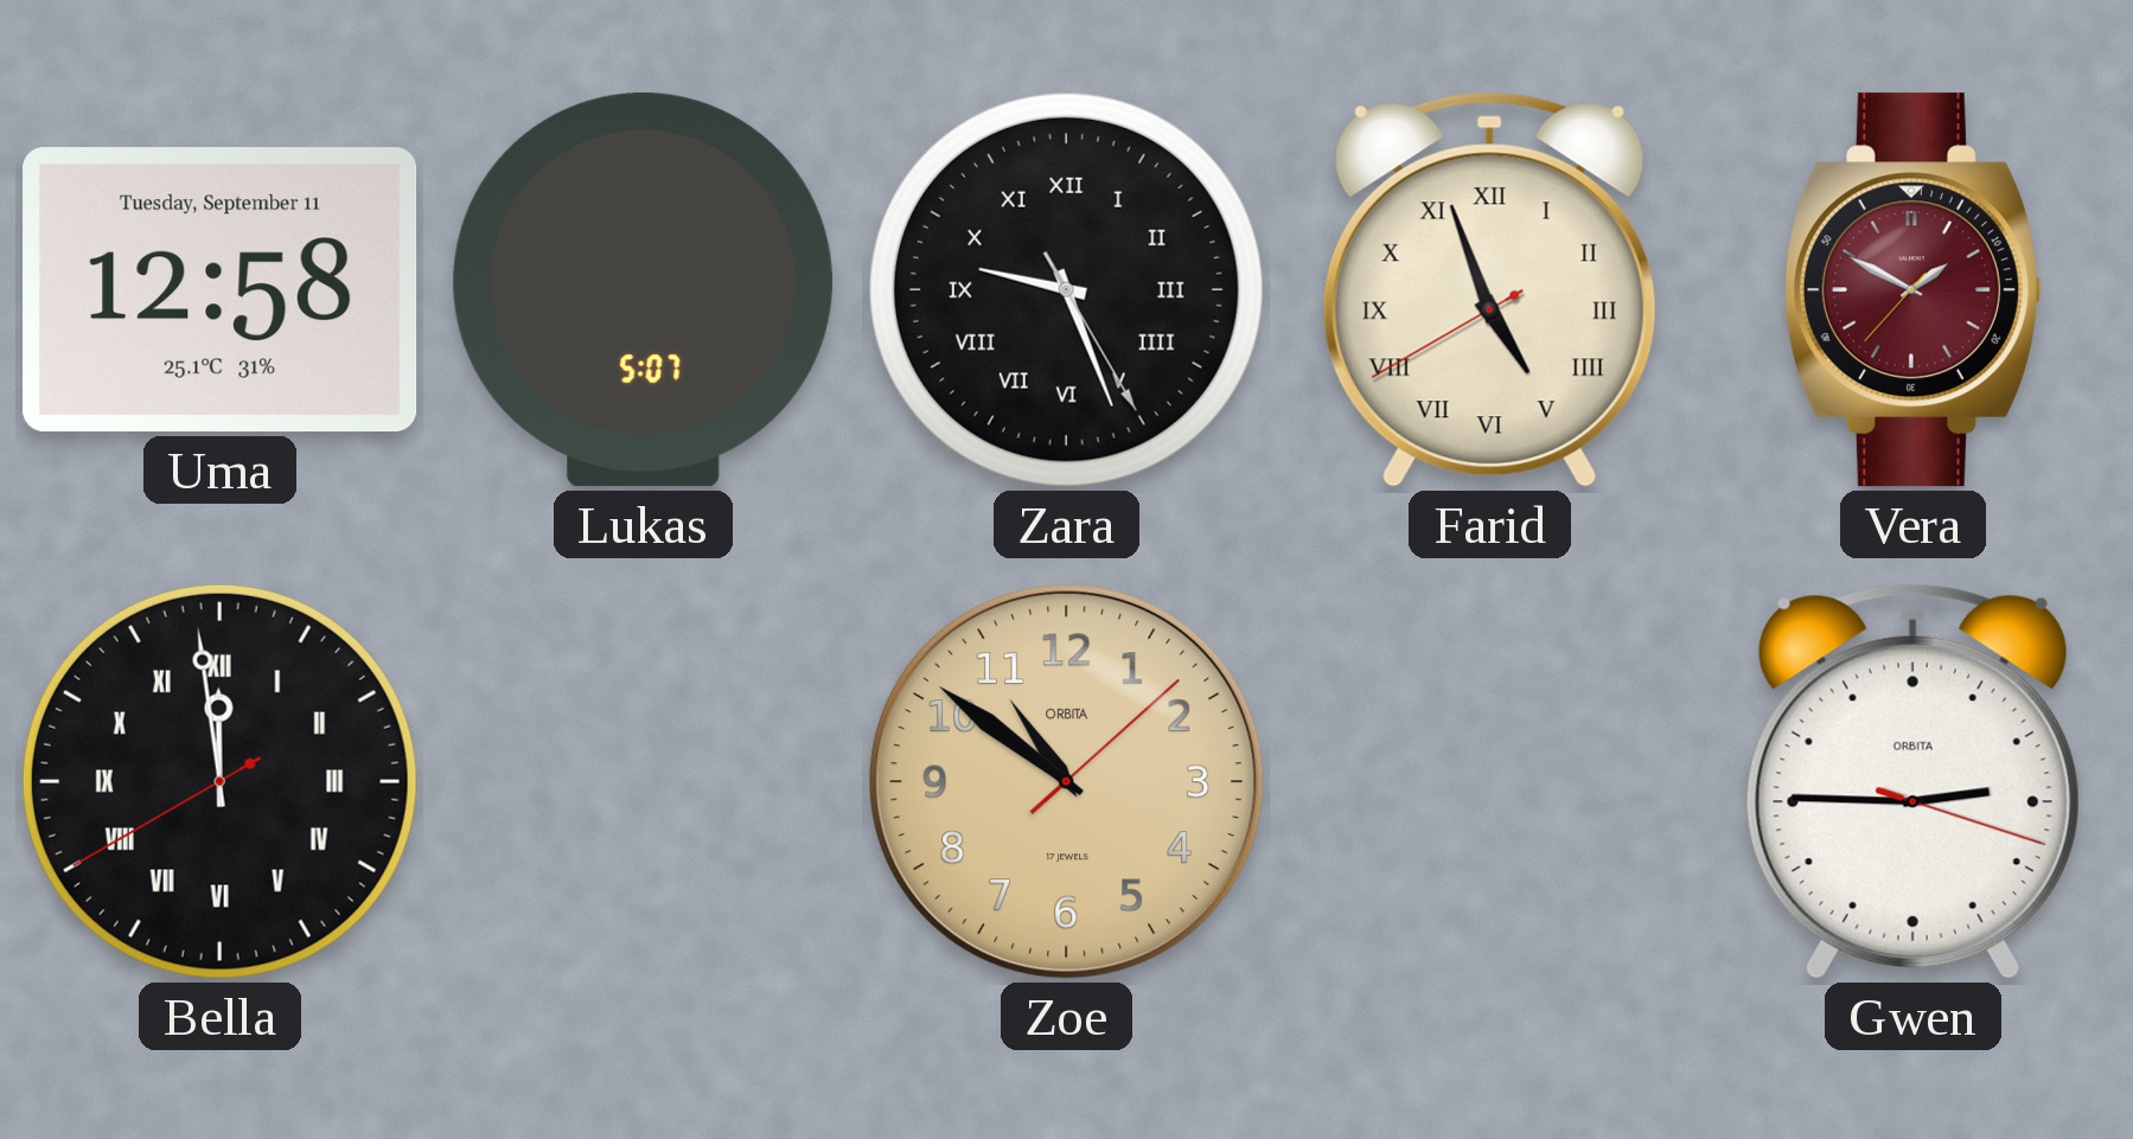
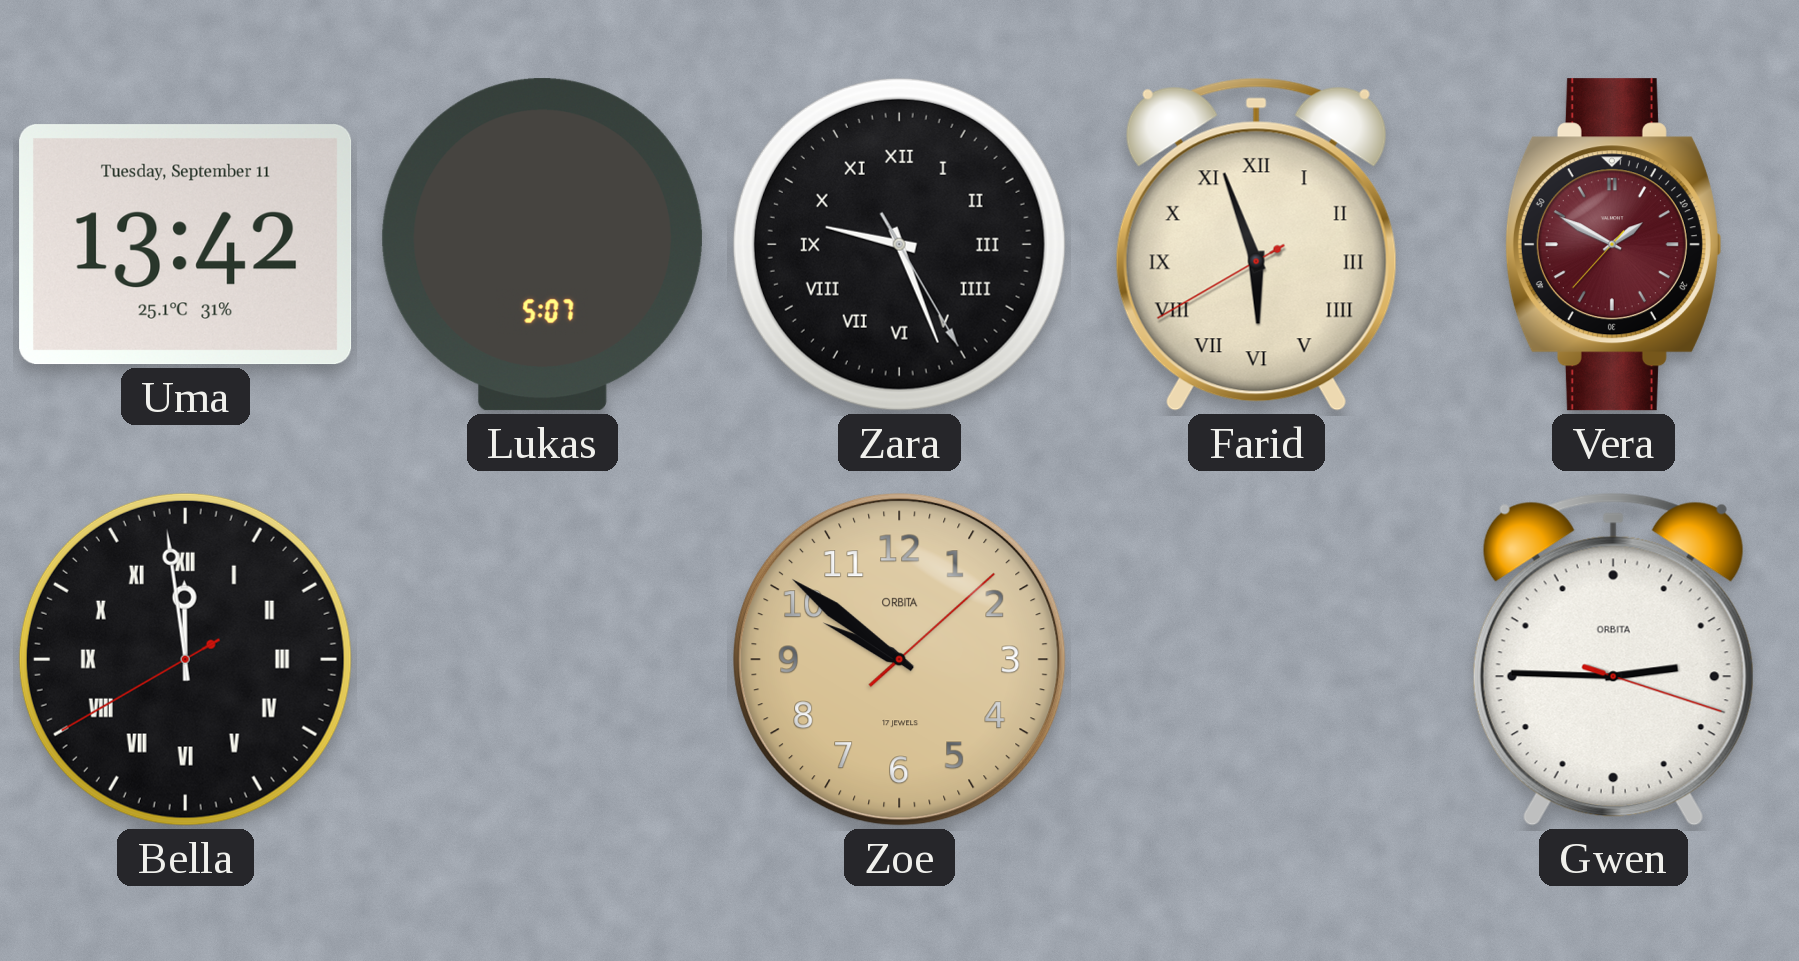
Uma: 12:58 -> 13:42 (186, 245)
Farid: 4:56 -> 5:56 (1256, 244)
Zoe: 10:51 -> 9:51 (900, 660)
